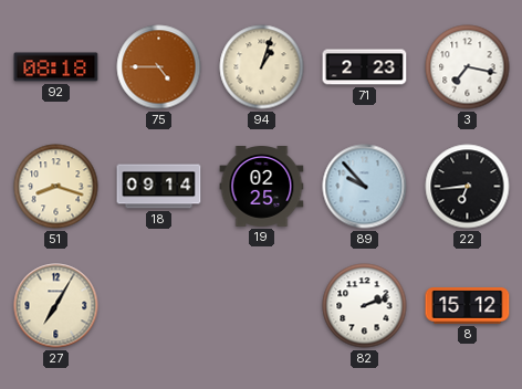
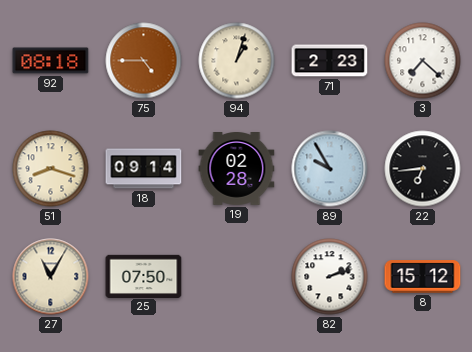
3: 7:17 -> 7:22 (423, 61)
19: 02:25 -> 02:28 (237, 169)
89: 9:53 -> 9:55 (330, 169)
27: 7:05 -> 11:05 (51, 277)
25: none -> 07:50 (144, 276)
